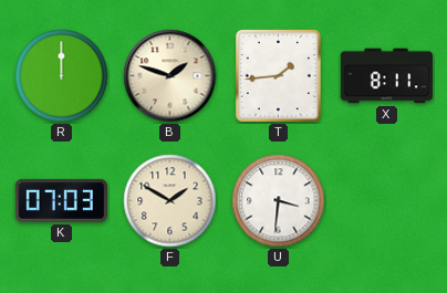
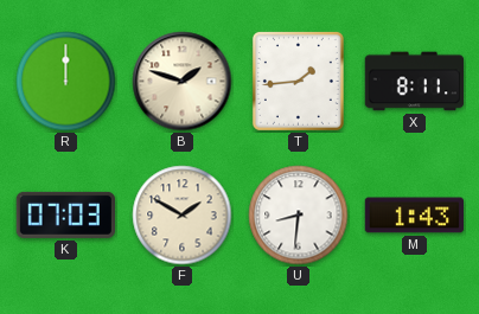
U: 3:31 -> 8:31 (299, 216)
M: none -> 1:43 (414, 216)
